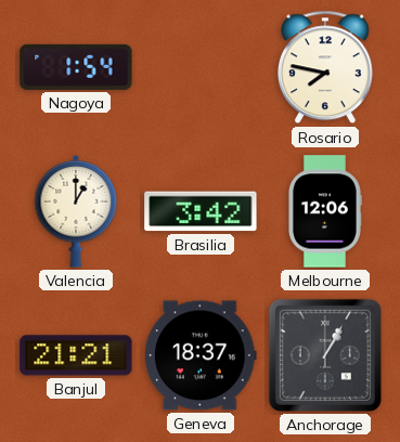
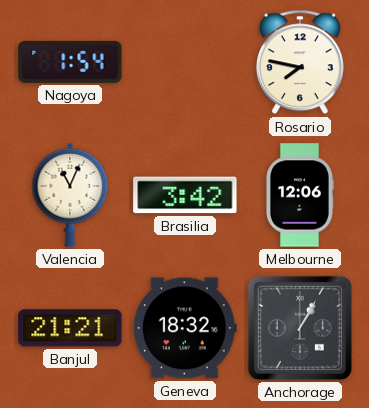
Valencia: 1:00 -> 11:04 (70, 195)
Geneva: 18:37 -> 18:32 (185, 328)
